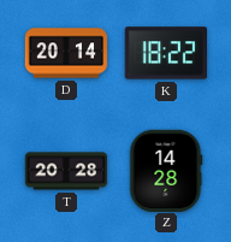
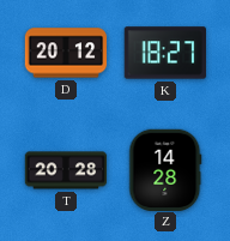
D: 20:14 -> 20:12 (66, 53)
K: 18:22 -> 18:27 (164, 53)
